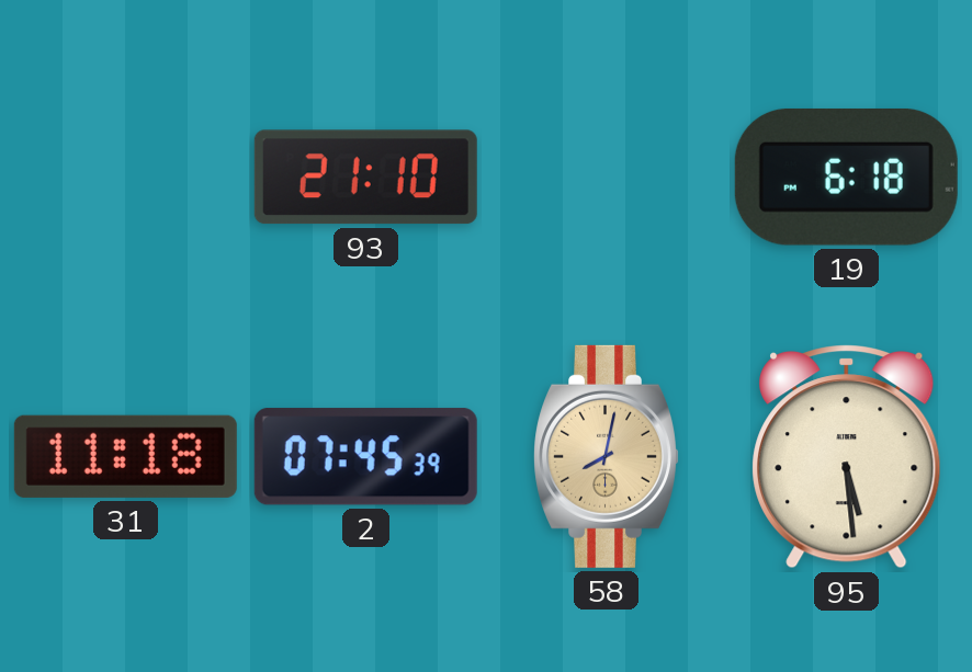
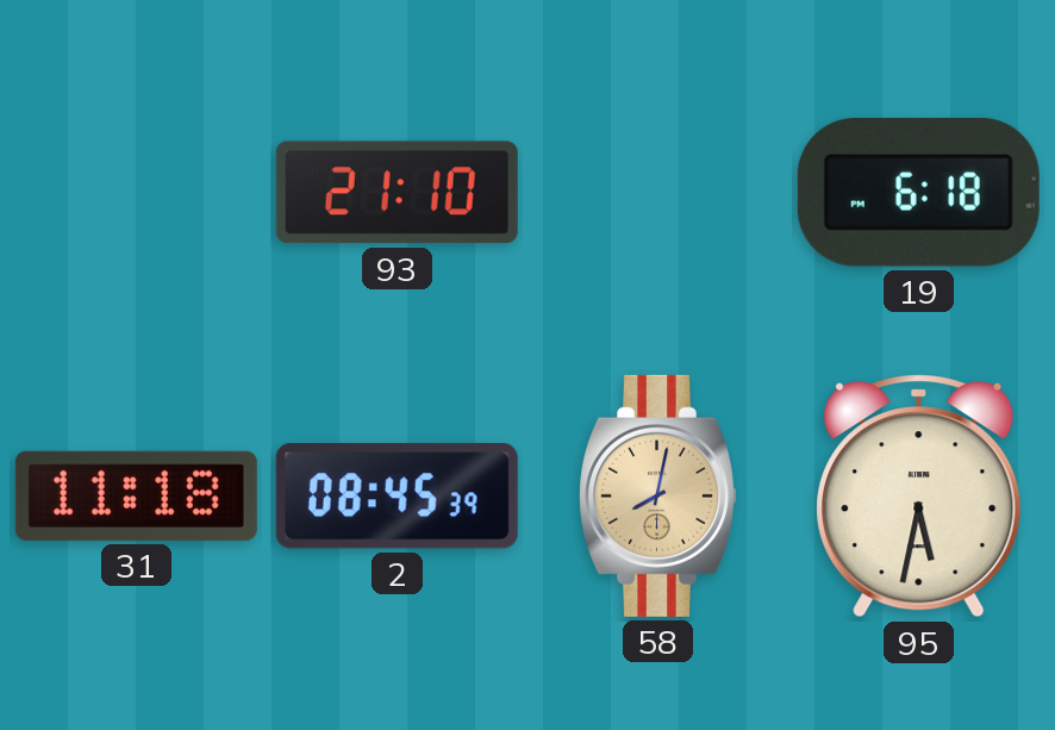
2: 07:45 -> 08:45 (397, 497)
95: 5:29 -> 5:32 (919, 497)
